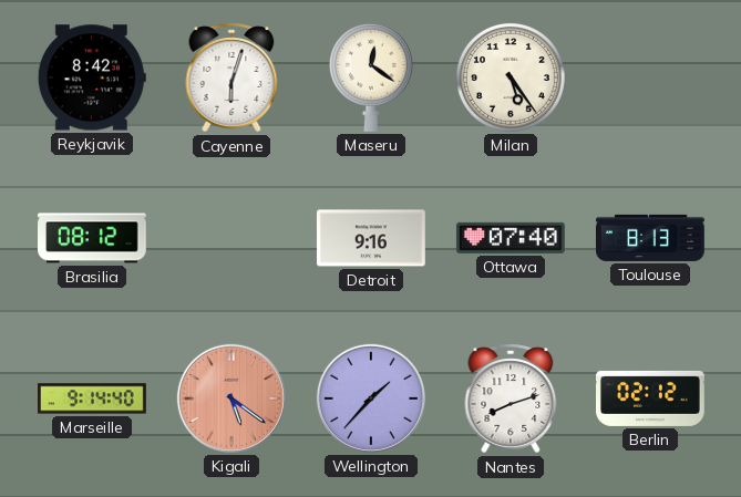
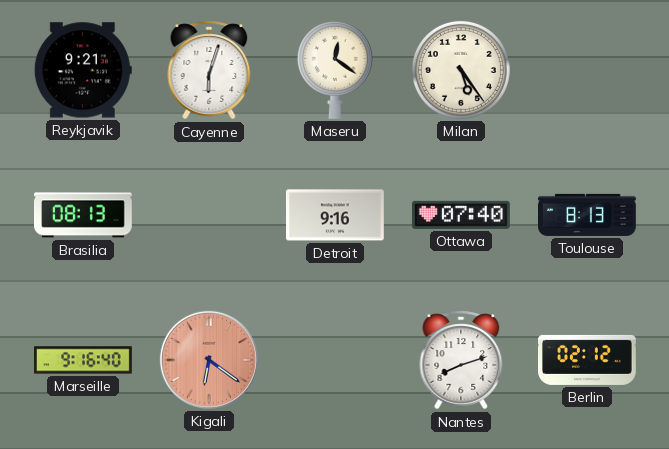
Reykjavik: 8:42 -> 9:21 (83, 70)
Brasilia: 08:12 -> 08:13 (84, 215)
Marseille: 9:14 -> 9:16 (84, 360)
Kigali: 5:21 -> 6:21 (209, 360)
Wellington: 1:37 -> none (371, 398)
